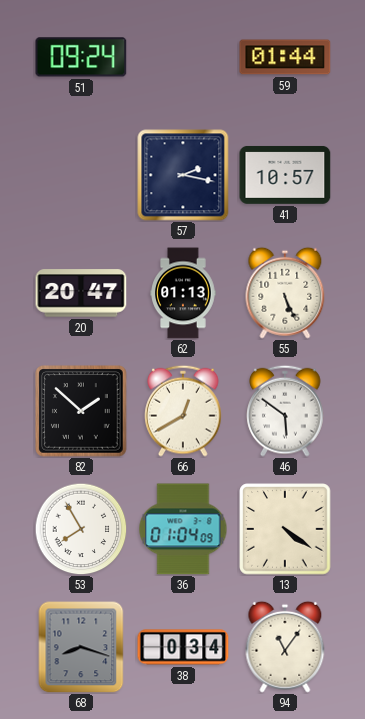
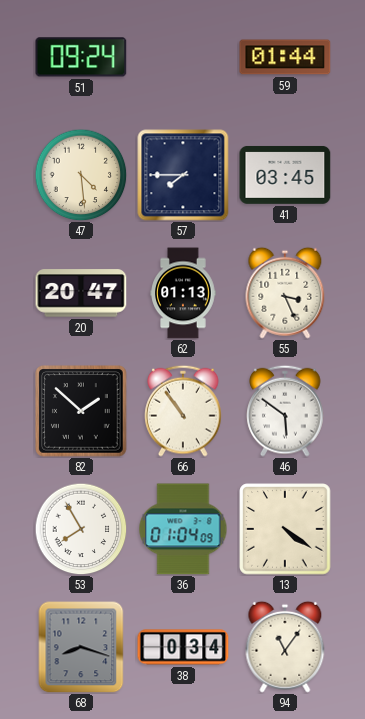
47: none -> 4:29 (81, 175)
57: 2:17 -> 7:45 (183, 175)
41: 10:57 -> 03:45 (285, 175)
55: 5:26 -> 3:26 (285, 293)
66: 12:40 -> 10:54 (183, 411)
